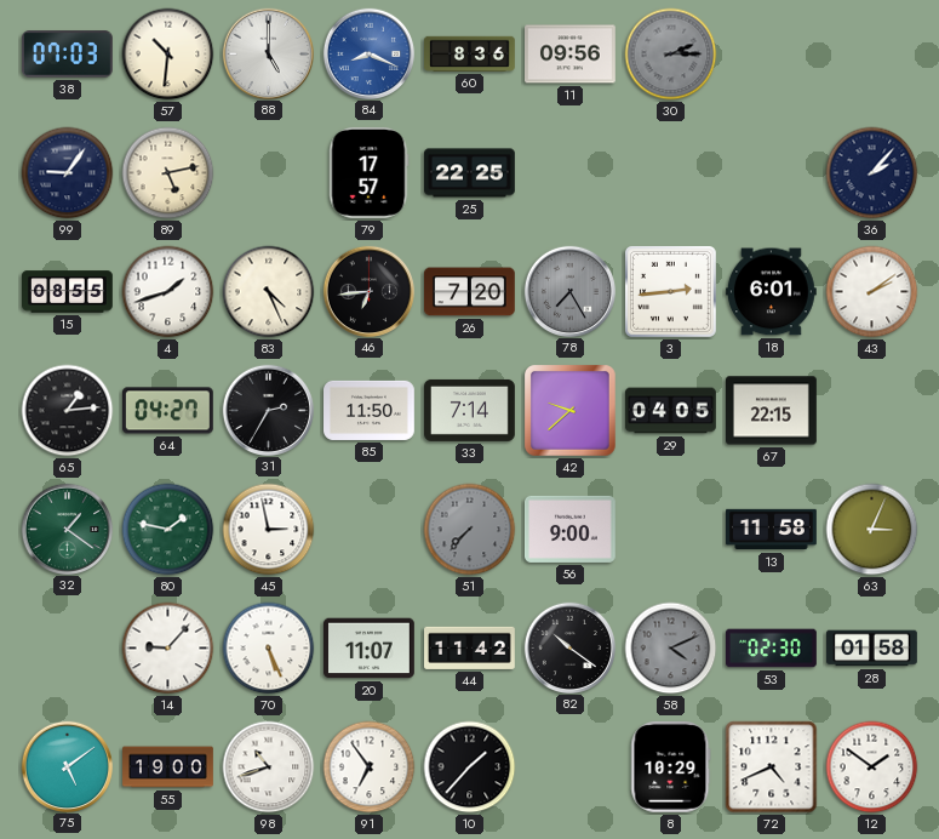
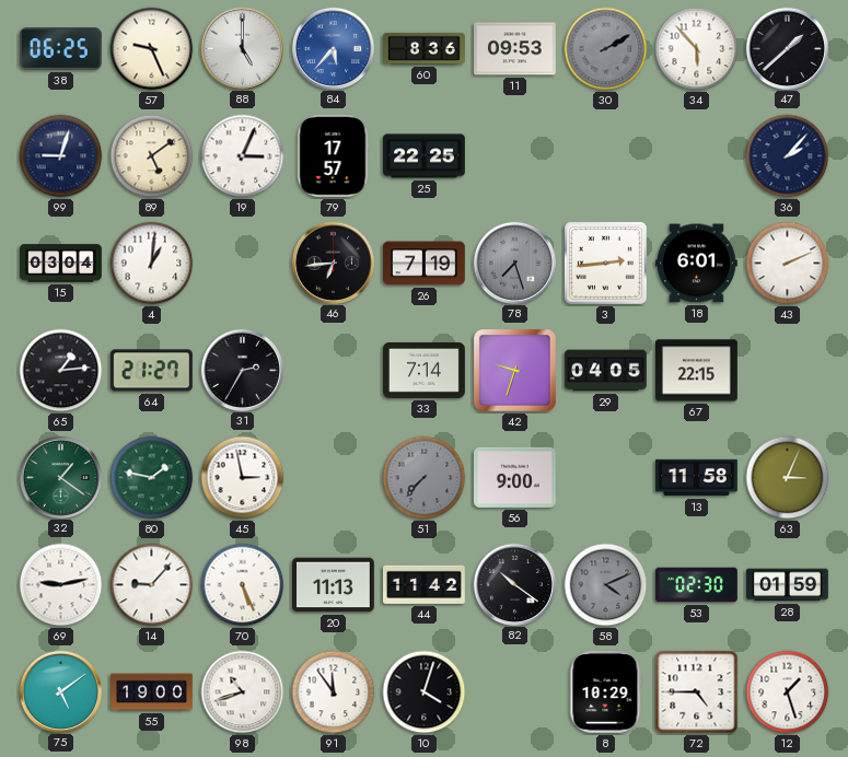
38: 07:03 -> 06:25 (60, 49)
57: 10:31 -> 9:26 (152, 49)
84: 8:19 -> 5:37 (333, 48)
11: 09:56 -> 09:53 (515, 49)
30: 2:15 -> 2:10 (606, 49)
34: none -> 5:53 (697, 49)
47: none -> 1:38 (787, 48)
99: 9:06 -> 9:03 (61, 156)
89: 5:13 -> 5:09 (152, 156)
19: none -> 3:04 (243, 156)
15: 08:55 -> 03:04 (61, 264)
4: 1:42 -> 1:01 (152, 264)
83: 4:26 -> none (269, 292)
26: 7:20 -> 7:19 (425, 264)
78: 7:25 -> 7:27 (514, 263)
43: 2:09 -> 2:11 (788, 264)
64: 04:27 -> 21:27 (151, 371)
85: 11:50 -> none (370, 410)
42: 9:38 -> 9:33 (515, 371)
69: none -> 9:13 (61, 585)
20: 11:07 -> 11:13 (334, 585)
28: 01:58 -> 01:59 (788, 585)
91: 6:54 -> 11:54 (334, 692)
10: 1:37 -> 4:03 (425, 692)
72: 4:41 -> 4:45 (697, 692)
12: 1:51 -> 1:27 (788, 692)
